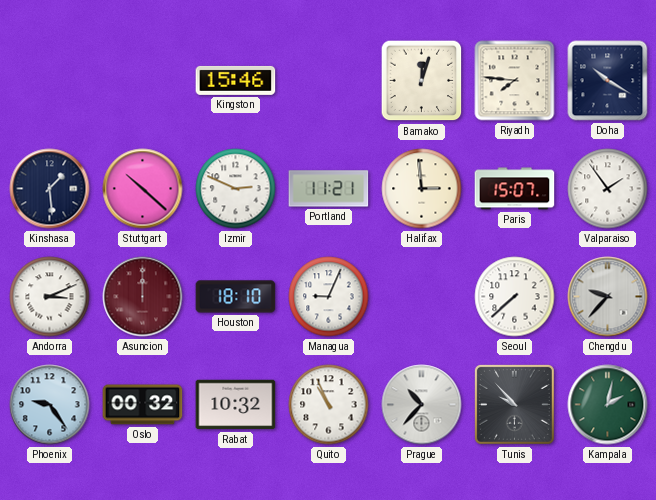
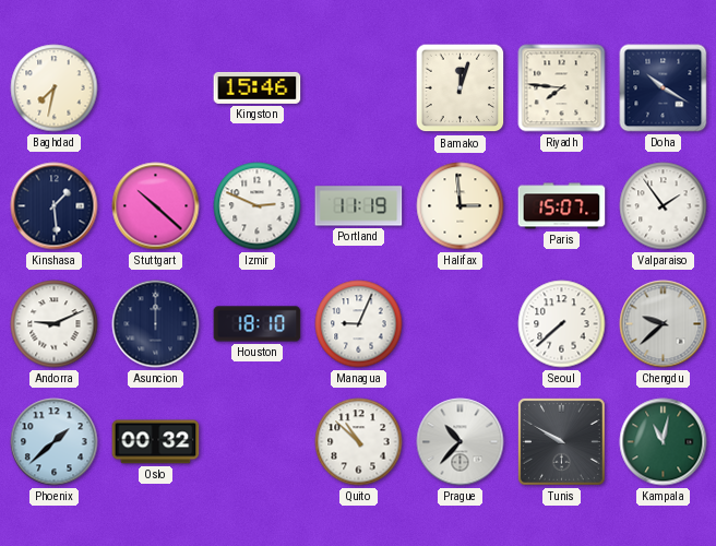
Baghdad: none -> 7:32 (55, 88)
Portland: 11:21 -> 11:19 (359, 206)
Andorra: 3:11 -> 9:11 (55, 324)
Asuncion dial: burgundy -> navy (156, 324)
Chengdu: 9:37 -> 9:38 (664, 324)
Phoenix: 9:24 -> 1:38 (55, 442)
Rabat: 10:32 -> none (236, 405)
Quito: 10:56 -> 10:52 (359, 442)
Tunis: 9:53 -> 9:50 (561, 441)
Kampala: 2:02 -> 11:02 (664, 442)
